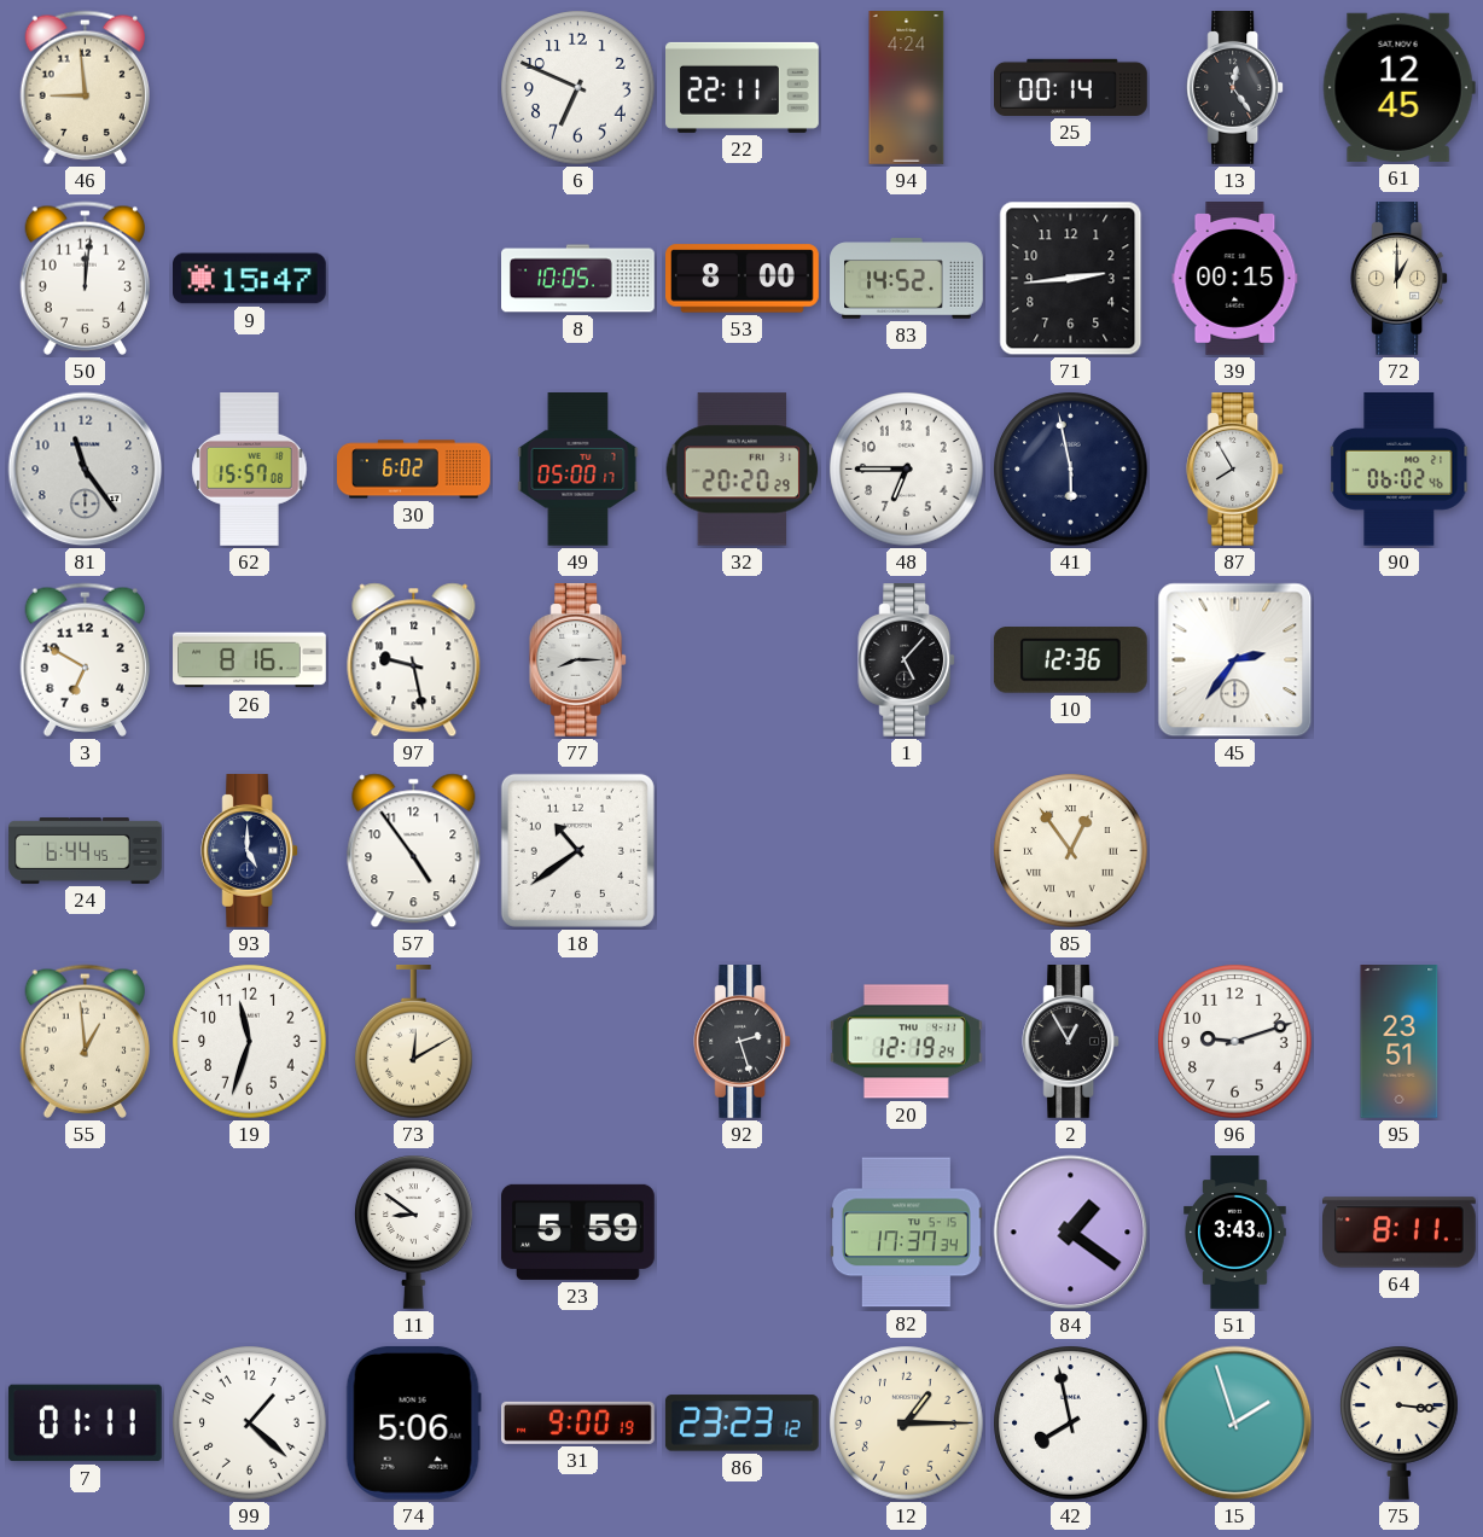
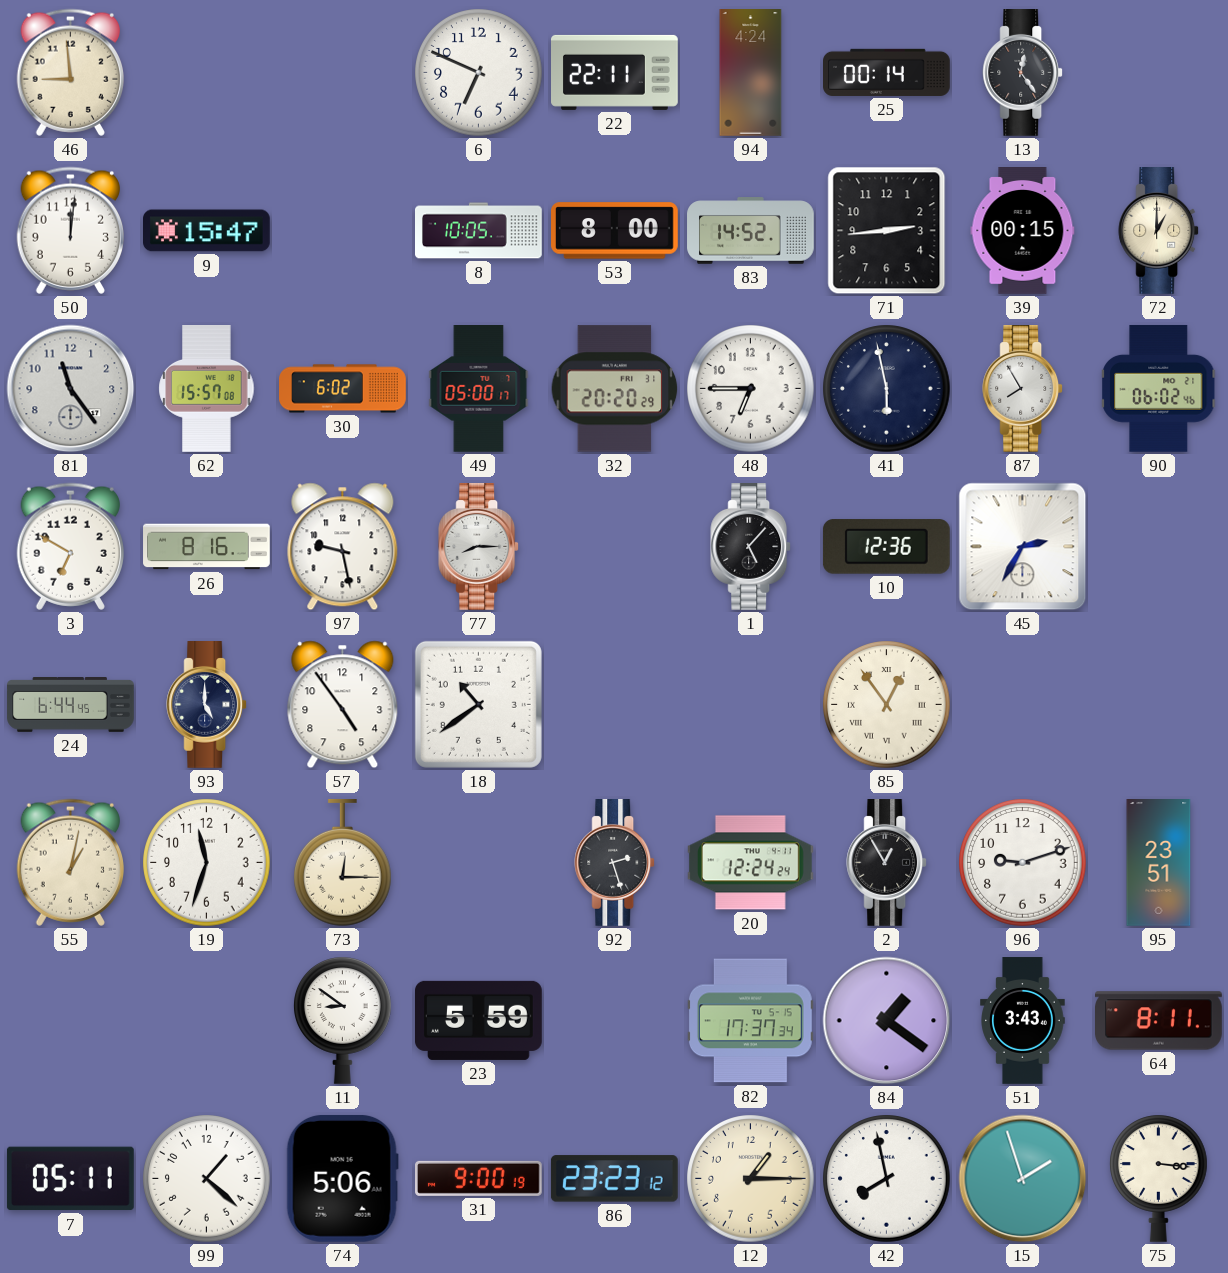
61: 12:45 -> none (1398, 87)
45: 2:36 -> 2:35 (1023, 547)
55: 12:59 -> 1:02 (70, 862)
73: 12:10 -> 12:15 (343, 864)
20: 12:19 -> 12:24 (750, 863)
7: 01:11 -> 05:11 (70, 1179)
